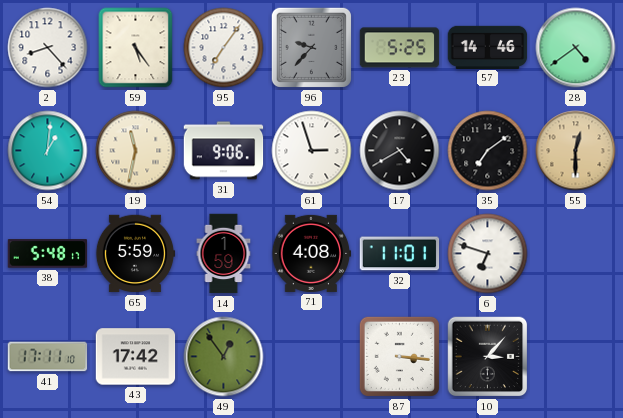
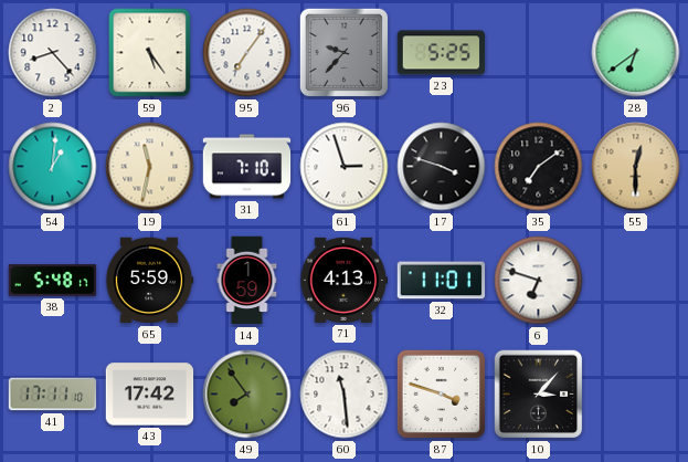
57: 14:46 -> none (488, 47)
28: 4:39 -> 6:39 (636, 53)
31: 9:06 -> 7:10 (247, 167)
17: 4:40 -> 3:48 (442, 167)
71: 4:08 -> 4:13 (345, 280)
49: 12:54 -> 7:54 (247, 395)
60: none -> 11:29 (345, 395)
87: 3:16 -> 3:48 (441, 393)
